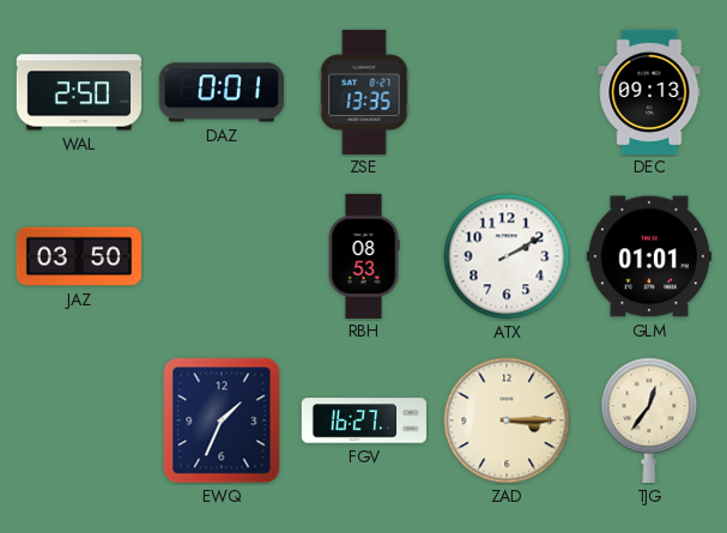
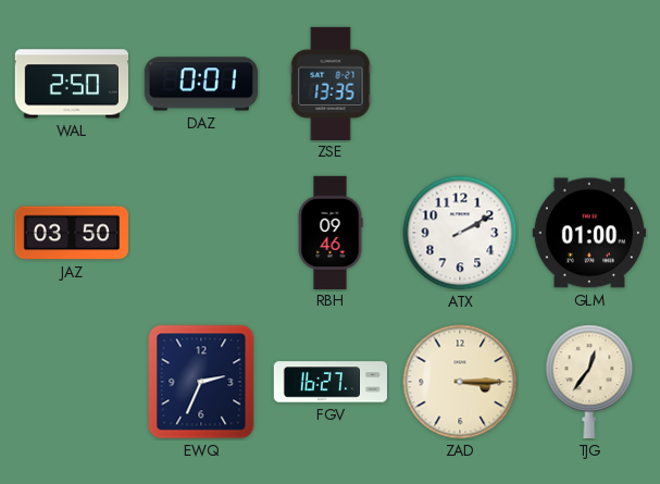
DEC: 09:13 -> none (649, 91)
RBH: 08:53 -> 09:46 (331, 232)
GLM: 01:01 -> 01:00 (588, 233)
EWQ: 1:34 -> 2:34 (201, 382)
